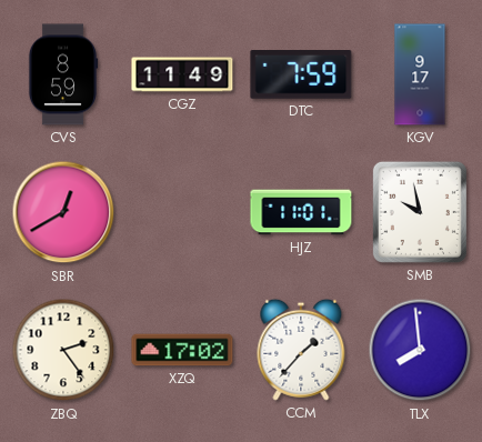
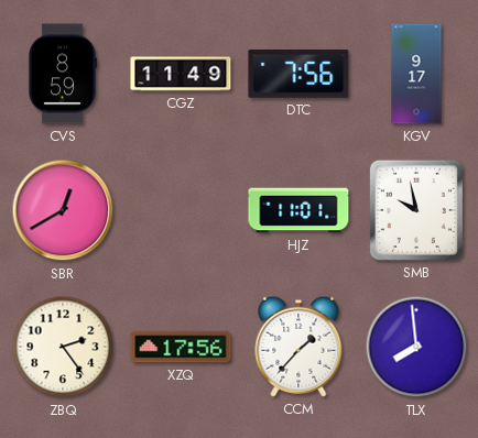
DTC: 7:59 -> 7:56 (298, 75)
XZQ: 17:02 -> 17:56 (181, 347)
